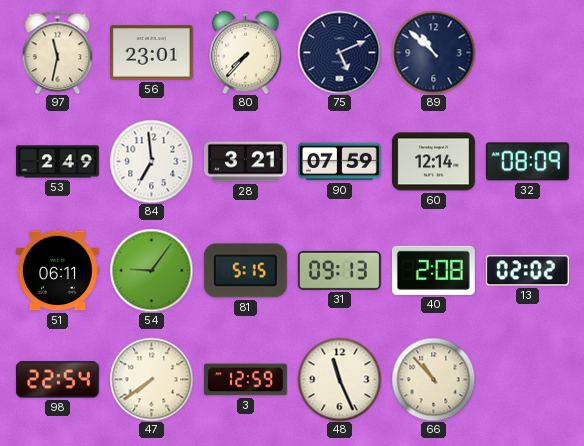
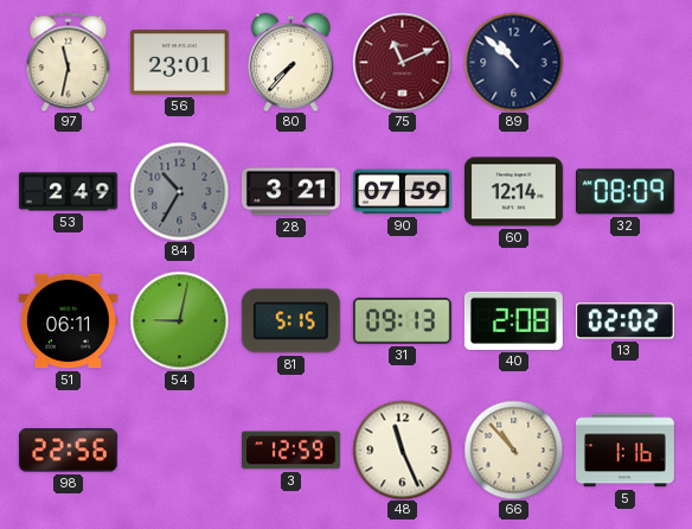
75: 5:11 -> 11:11 (402, 62)
75 dial: navy -> burgundy (402, 62)
84: 6:59 -> 10:35 (179, 191)
84 dial: white -> grey (179, 191)
54: 9:06 -> 9:02 (179, 320)
98: 22:54 -> 22:56 (68, 451)
47: 7:39 -> none (151, 379)
5: none -> 1:16 (626, 451)
